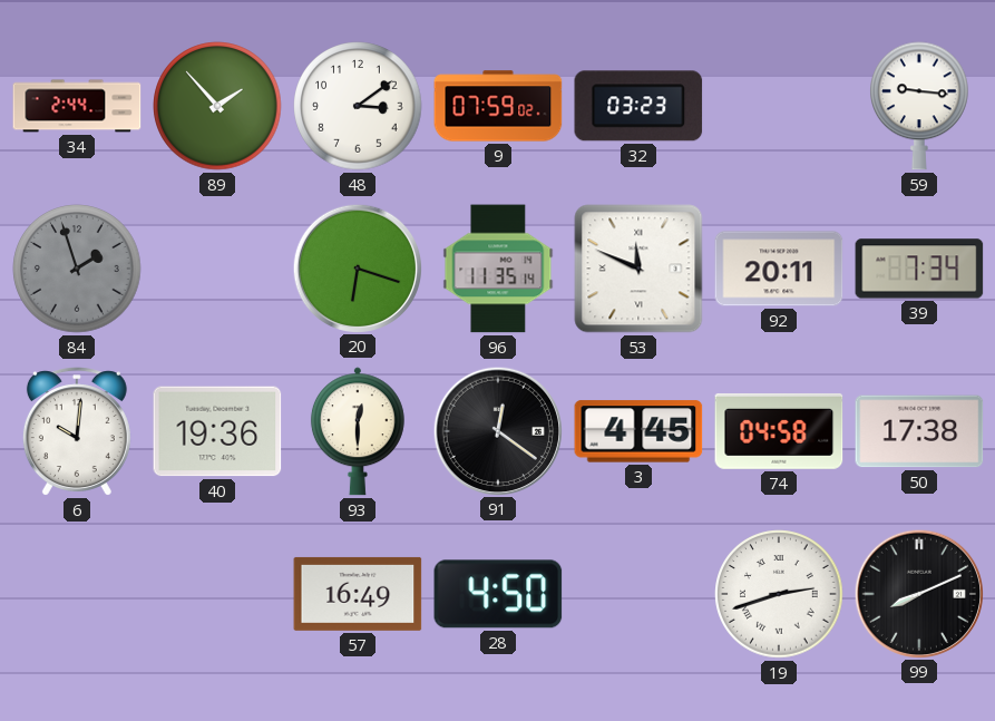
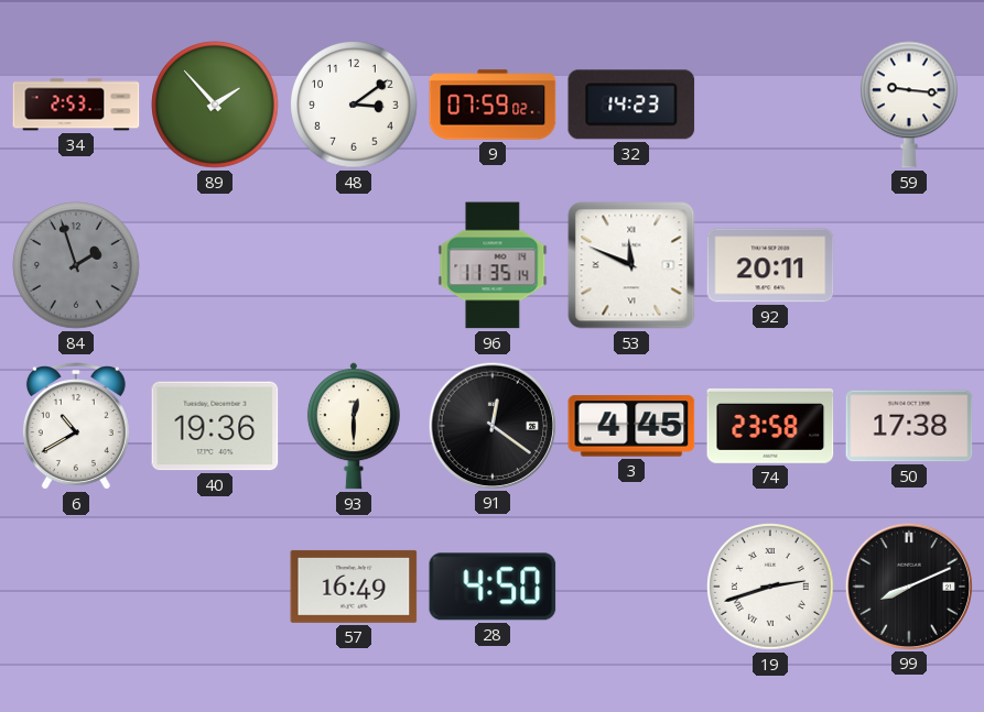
34: 2:44 -> 2:53 (76, 105)
32: 03:23 -> 14:23 (631, 105)
20: 6:18 -> none (357, 267)
39: 7:34 -> none (919, 269)
6: 10:01 -> 10:40 (76, 426)
74: 04:58 -> 23:58 (770, 426)
